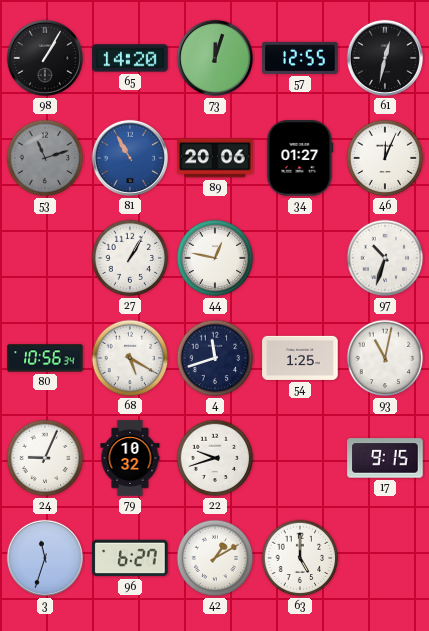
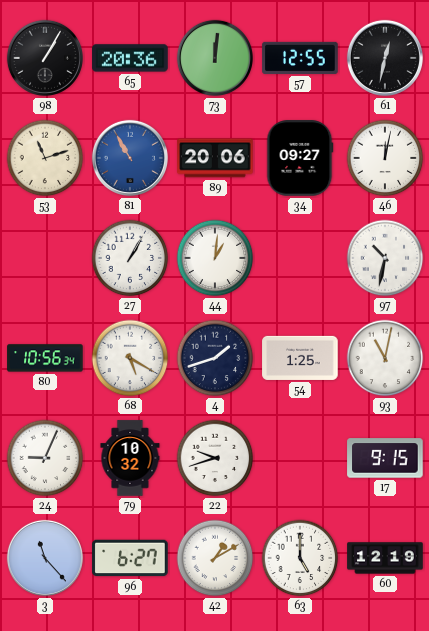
65: 14:20 -> 20:36 (130, 58)
73: 12:03 -> 12:01 (215, 58)
53 dial: grey -> cream (45, 158)
34: 01:27 -> 09:27 (300, 158)
46: 12:04 -> 12:02 (385, 158)
44: 12:47 -> 1:01 (215, 258)
97: 10:33 -> 10:32 (385, 258)
4: 11:42 -> 1:42 (215, 358)
3: 11:33 -> 11:23 (45, 558)
60: none -> 12:19 (385, 558)
